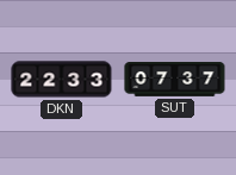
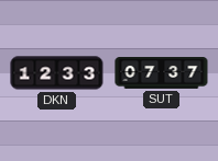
DKN: 22:33 -> 12:33 (57, 73)
